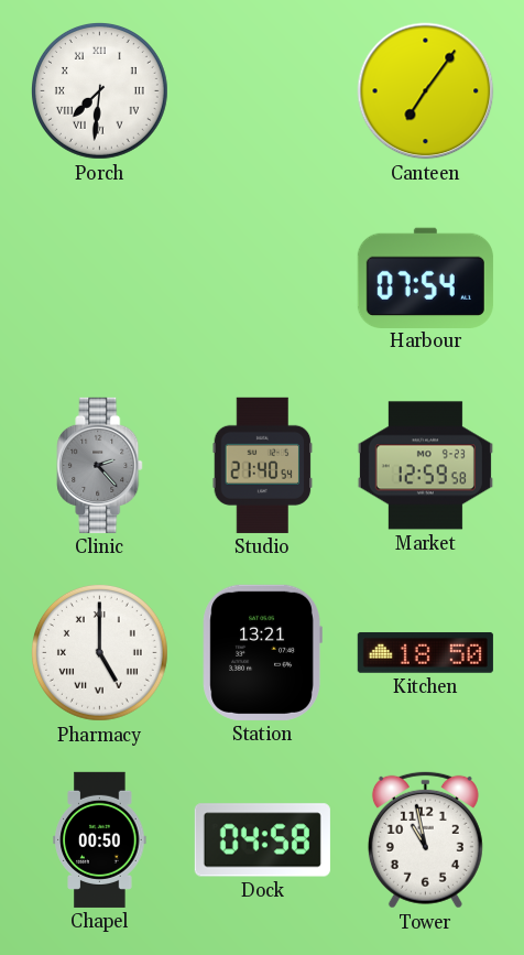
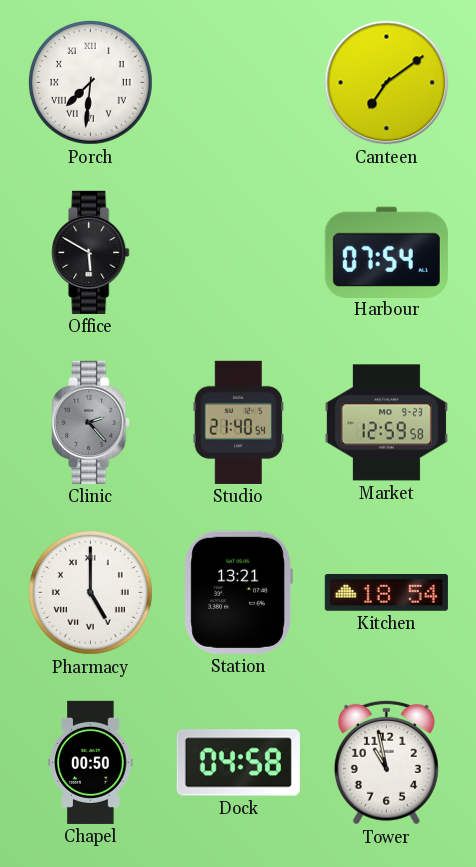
Canteen: 7:06 -> 7:09 (387, 83)
Office: none -> 5:50 (91, 252)
Kitchen: 18:50 -> 18:54 (386, 592)
